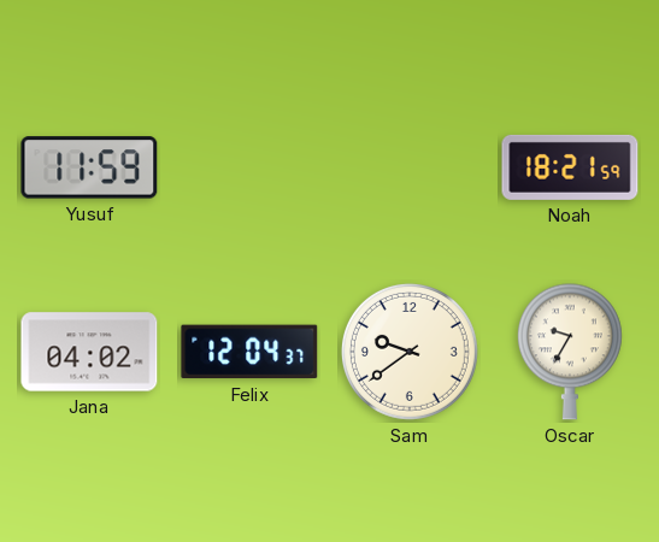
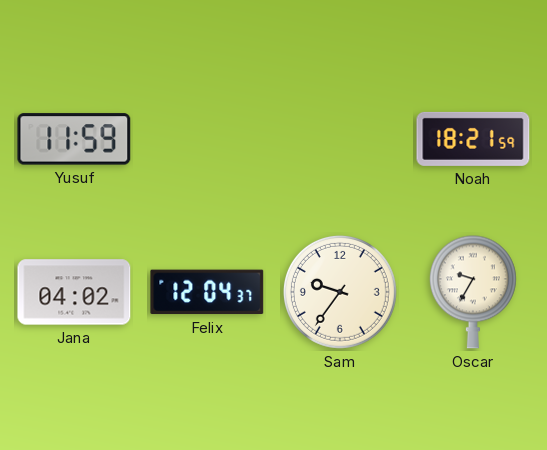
Sam: 9:39 -> 9:36 (340, 292)
